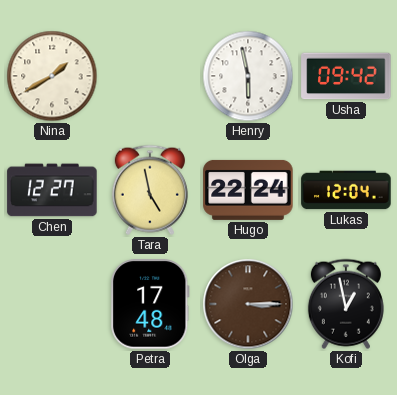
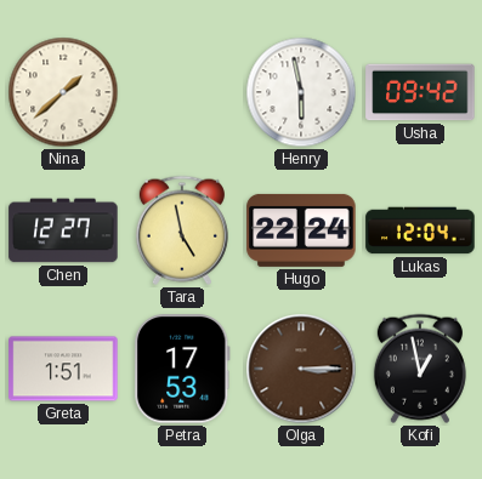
Nina: 1:40 -> 1:38 (63, 92)
Greta: none -> 1:51 (63, 369)
Petra: 17:48 -> 17:53 (182, 369)
